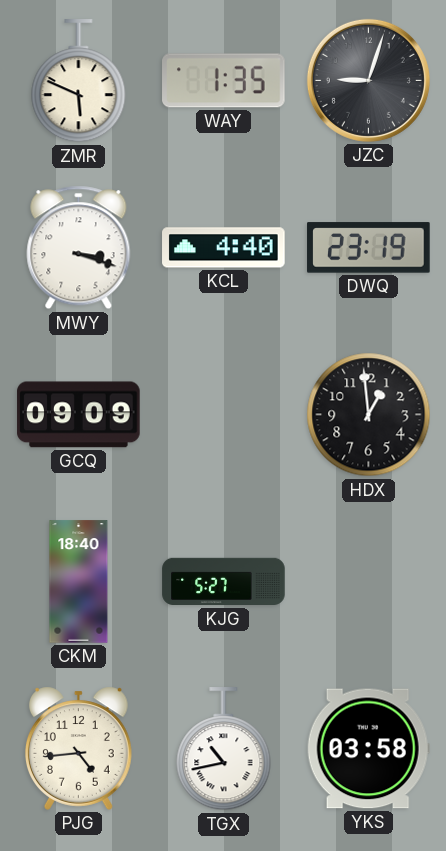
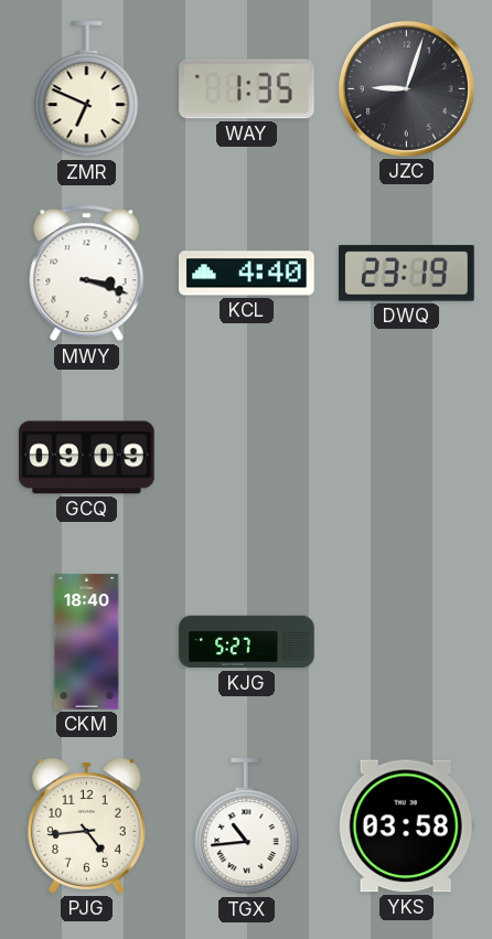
ZMR: 5:49 -> 6:49 (87, 89)
HDX: 12:59 -> none (369, 415)
TGX: 10:43 -> 10:44 (247, 826)
